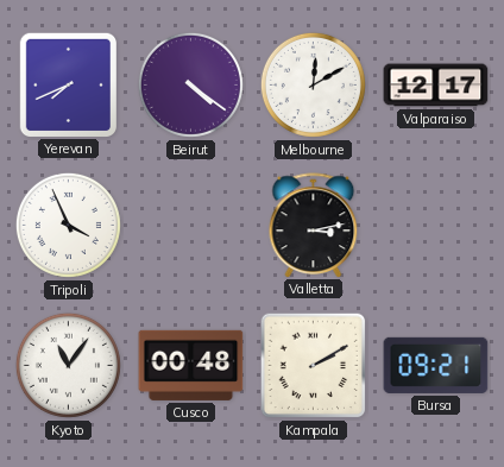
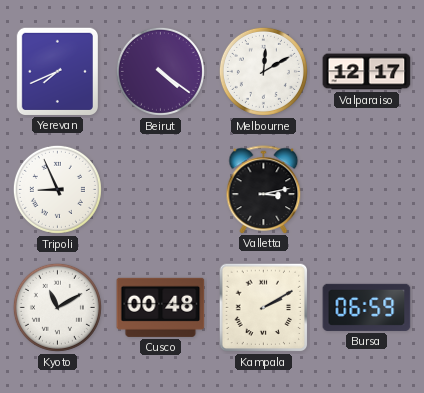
Tripoli: 3:56 -> 8:56 (57, 189)
Kyoto: 11:06 -> 11:10 (57, 307)
Bursa: 09:21 -> 06:59 (367, 307)
